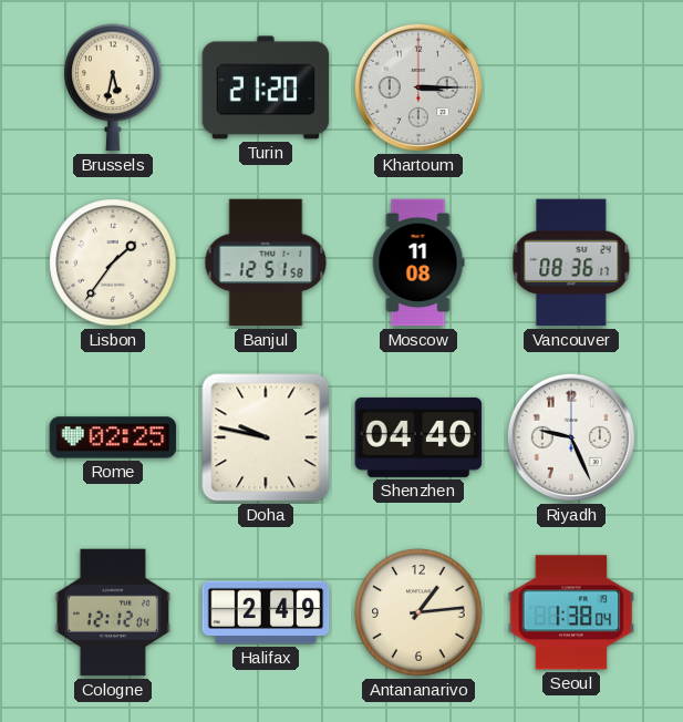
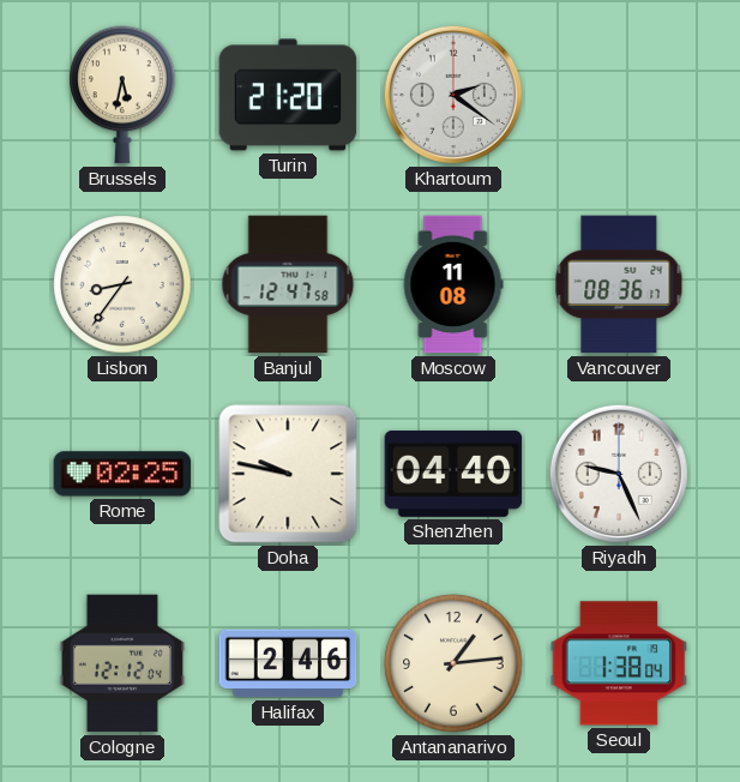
Khartoum: 3:15 -> 2:21 (453, 95)
Lisbon: 1:36 -> 8:36 (122, 284)
Banjul: 12:51 -> 12:47 (288, 284)
Halifax: 2:49 -> 2:46 (288, 663)
